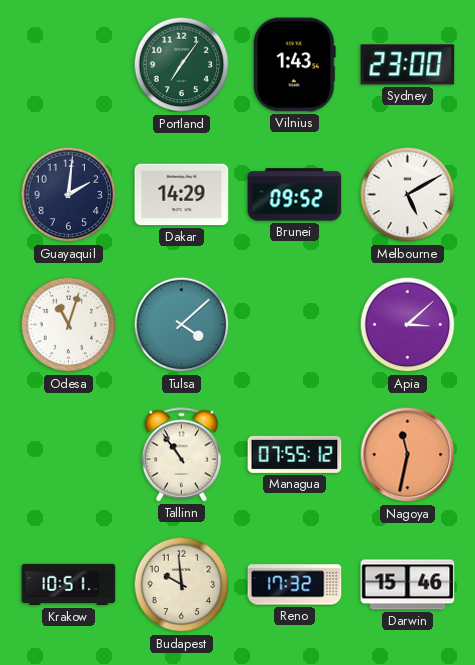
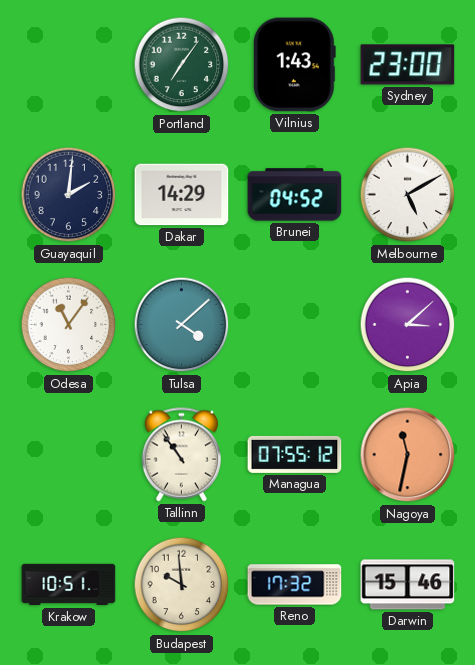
Brunei: 09:52 -> 04:52 (295, 195)
Odesa: 11:03 -> 11:06 (69, 325)
